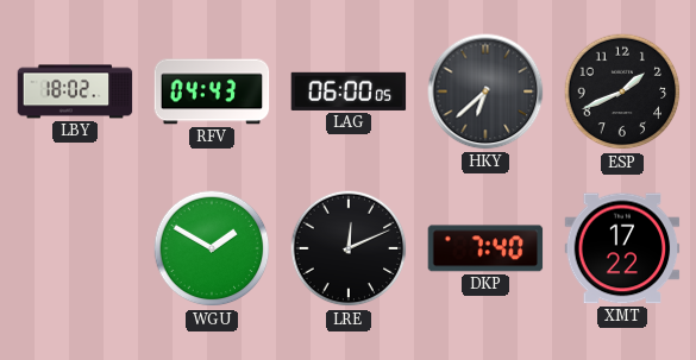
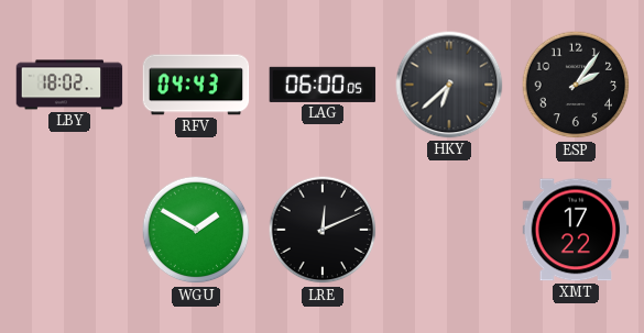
ESP: 1:41 -> 2:06 (576, 85)
DKP: 7:40 -> none (485, 248)
